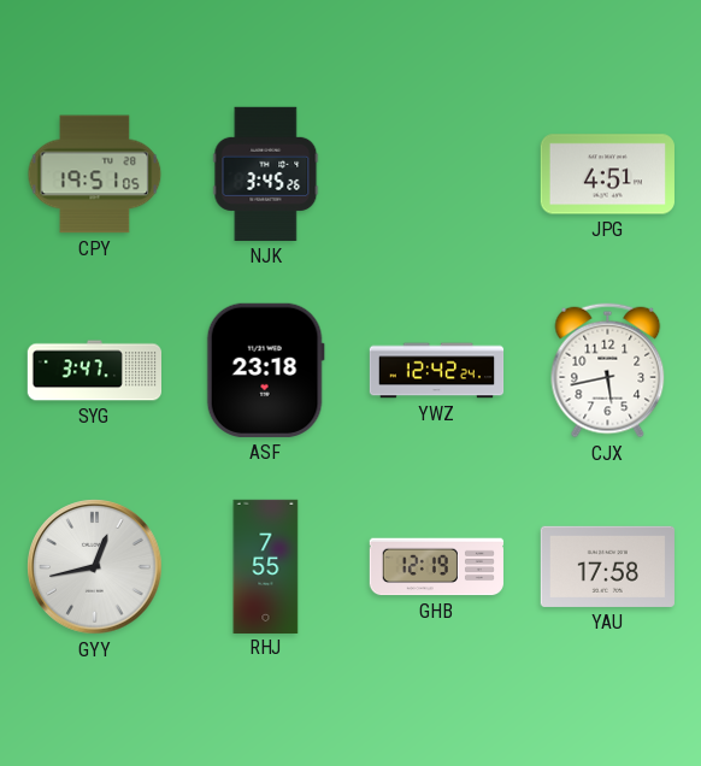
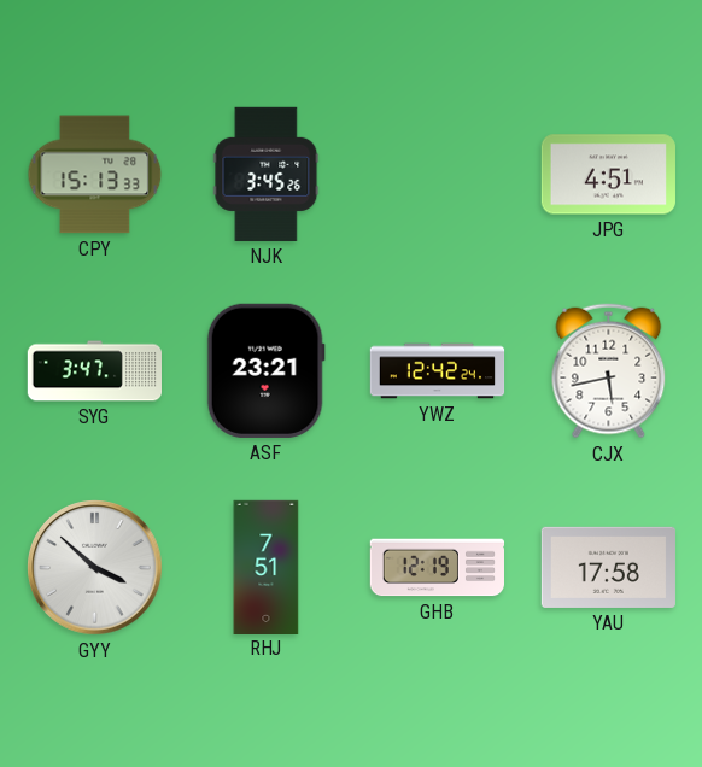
CPY: 19:51 -> 15:13 (95, 175)
ASF: 23:18 -> 23:21 (265, 370)
GYY: 12:43 -> 3:52 (95, 568)
RHJ: 7:55 -> 7:51 (267, 567)
